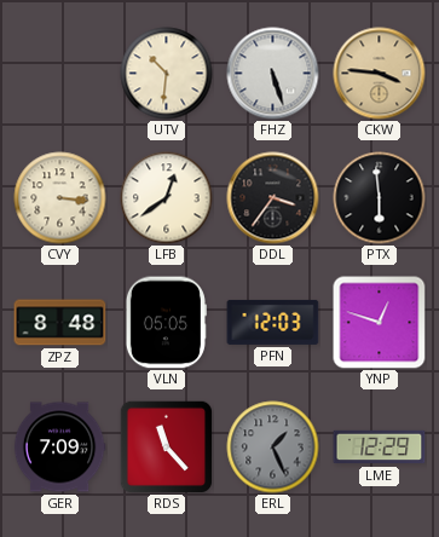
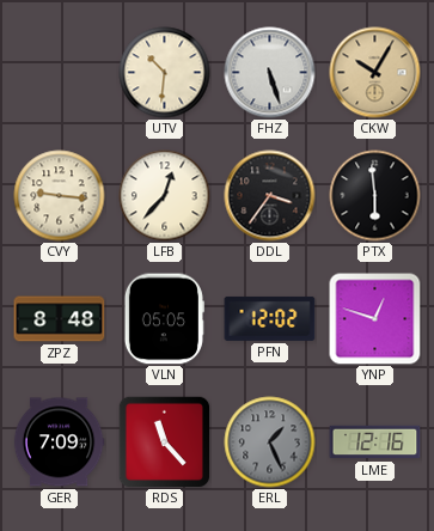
CKW: 3:46 -> 10:05 (375, 73)
CVY: 3:16 -> 9:16 (60, 196)
LFB: 12:39 -> 12:37 (165, 196)
PFN: 12:03 -> 12:02 (270, 318)
LME: 12:29 -> 12:16 (375, 443)
